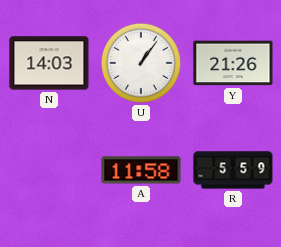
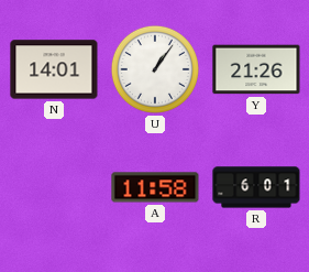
N: 14:03 -> 14:01 (54, 69)
R: 5:59 -> 6:01 (256, 187)
